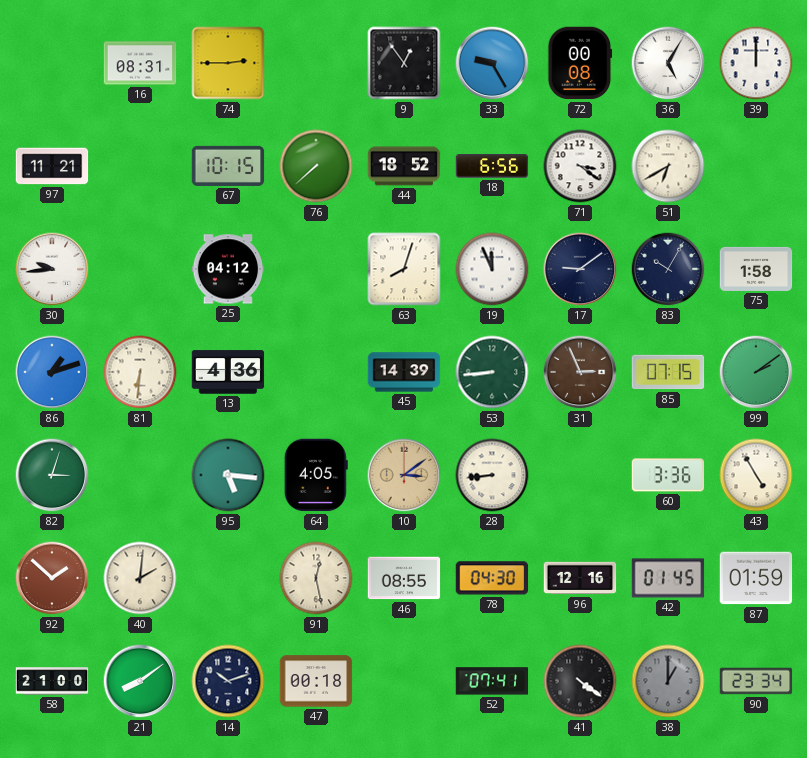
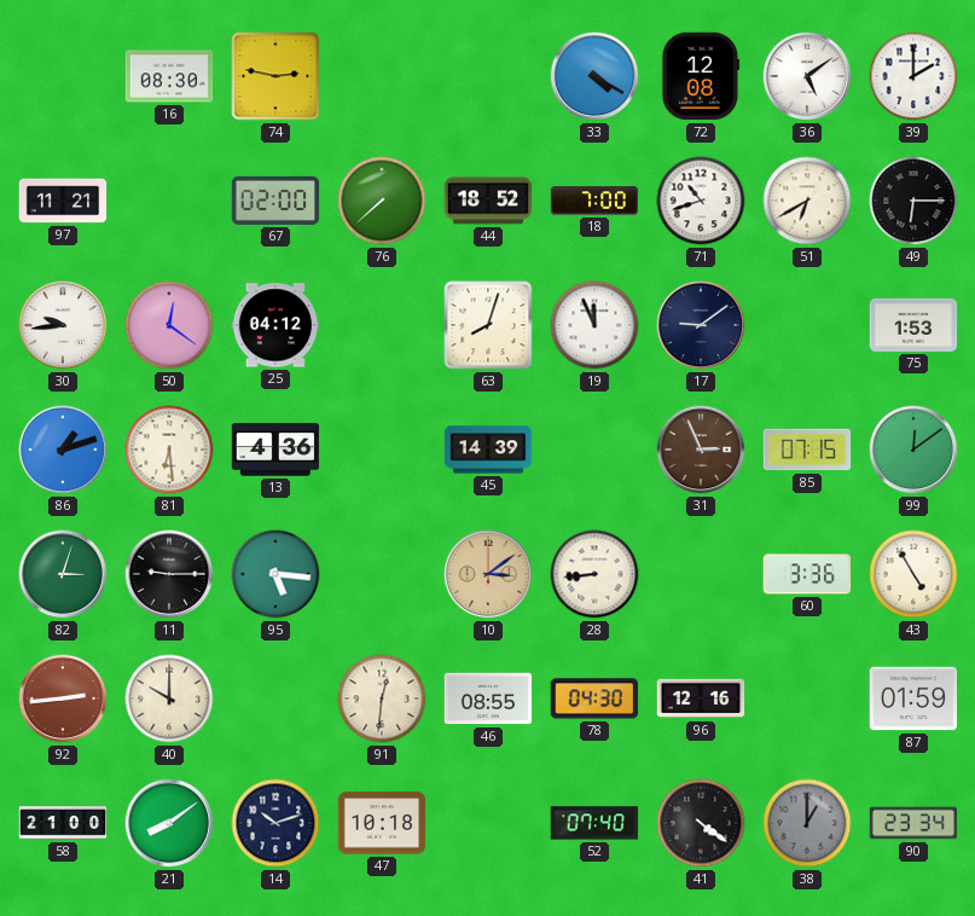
16: 08:31 -> 08:30 (169, 76)
74: 2:45 -> 2:47 (275, 76)
9: 12:54 -> none (404, 63)
33: 9:25 -> 4:20 (594, 76)
72: 00:08 -> 12:08 (701, 76)
36: 5:05 -> 5:09 (807, 76)
39: 12:00 -> 2:00 (913, 76)
67: 10:15 -> 02:00 (275, 201)
18: 6:56 -> 7:00 (594, 201)
71: 3:21 -> 10:42 (701, 201)
49: none -> 6:15 (913, 201)
50: none -> 12:21 (169, 325)
83: 10:05 -> none (668, 269)
75: 1:58 -> 1:53 (913, 325)
81: 6:31 -> 6:29 (169, 450)
53: 8:44 -> none (492, 372)
99: 2:09 -> 12:09 (913, 450)
11: none -> 9:15 (169, 574)
64: 4:05 -> none (316, 475)
92: 1:52 -> 2:44 (63, 698)
40: 2:01 -> 10:00 (169, 698)
91: 12:28 -> 12:31 (382, 698)
42: 01:45 -> none (668, 578)
47: 00:18 -> 10:18 (382, 823)
52: 07:41 -> 07:40 (594, 823)
